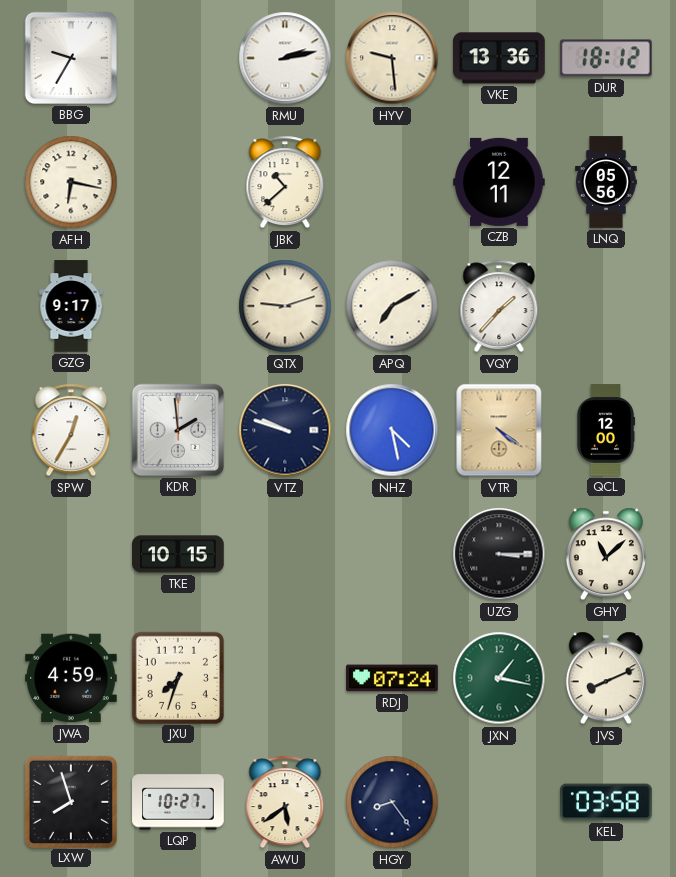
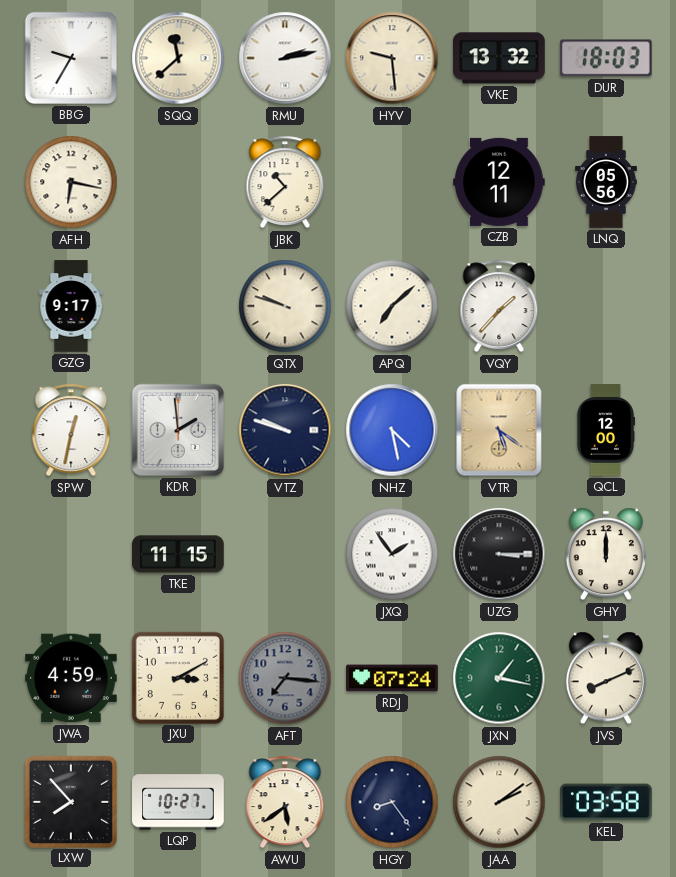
SQQ: none -> 11:38 (178, 58)
VKE: 13:36 -> 13:32 (499, 58)
DUR: 18:12 -> 18:03 (606, 58)
QTX: 9:12 -> 9:48 (285, 306)
APQ: 7:10 -> 7:08 (392, 306)
SPW: 12:35 -> 12:32 (71, 430)
VTR: 4:21 -> 5:21 (499, 430)
TKE: 10:15 -> 11:15 (178, 554)
JXQ: none -> 1:54 (392, 554)
GHY: 11:08 -> 12:00 (606, 554)
JXU: 7:33 -> 3:10 (177, 677)
AFT: none -> 7:16 (285, 678)
LXW: 7:57 -> 7:53 (70, 801)
JAA: none -> 2:09 (499, 802)
